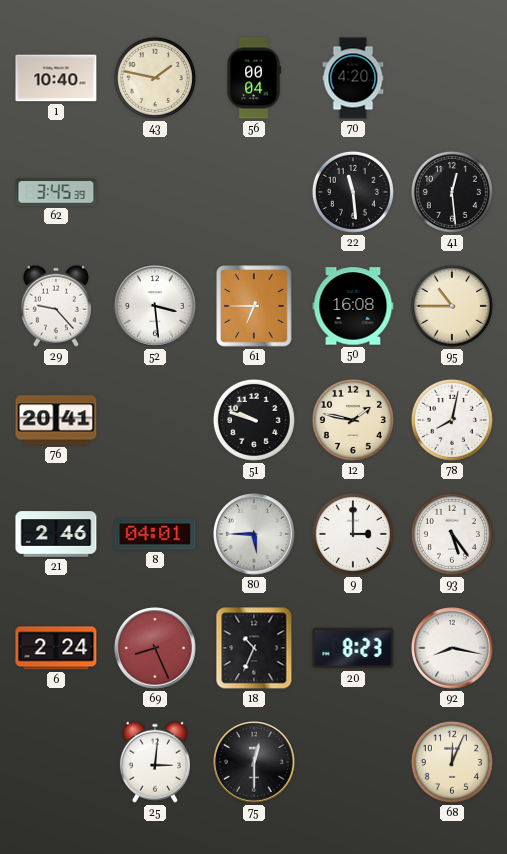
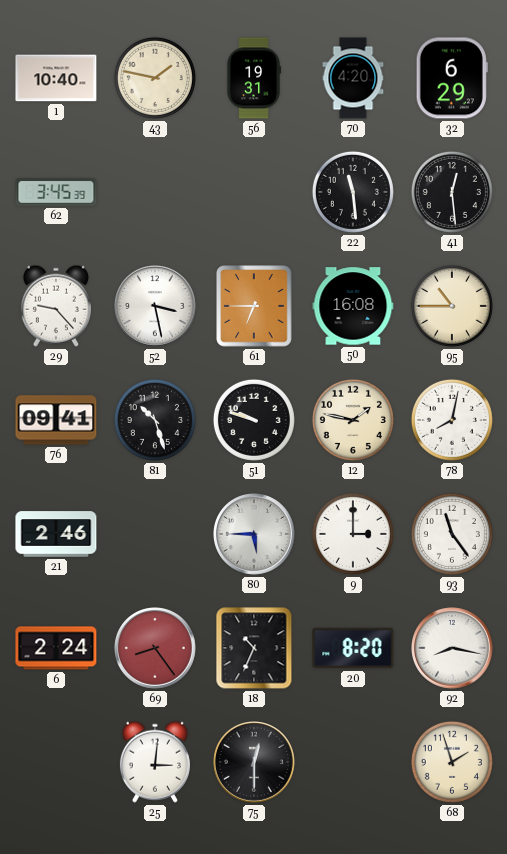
56: 00:04 -> 19:31 (254, 78)
32: none -> 6:29 (452, 78)
52: 3:29 -> 3:28 (156, 307)
76: 20:41 -> 09:41 (56, 420)
81: none -> 10:27 (155, 420)
8: 04:01 -> none (155, 534)
93: 5:24 -> 11:24 (452, 534)
69: 8:26 -> 8:24 (156, 649)
20: 8:23 -> 8:20 (353, 648)
68: 12:04 -> 1:57 (452, 762)
